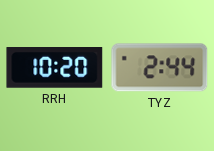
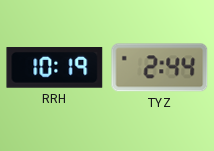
RRH: 10:20 -> 10:19 (55, 68)
